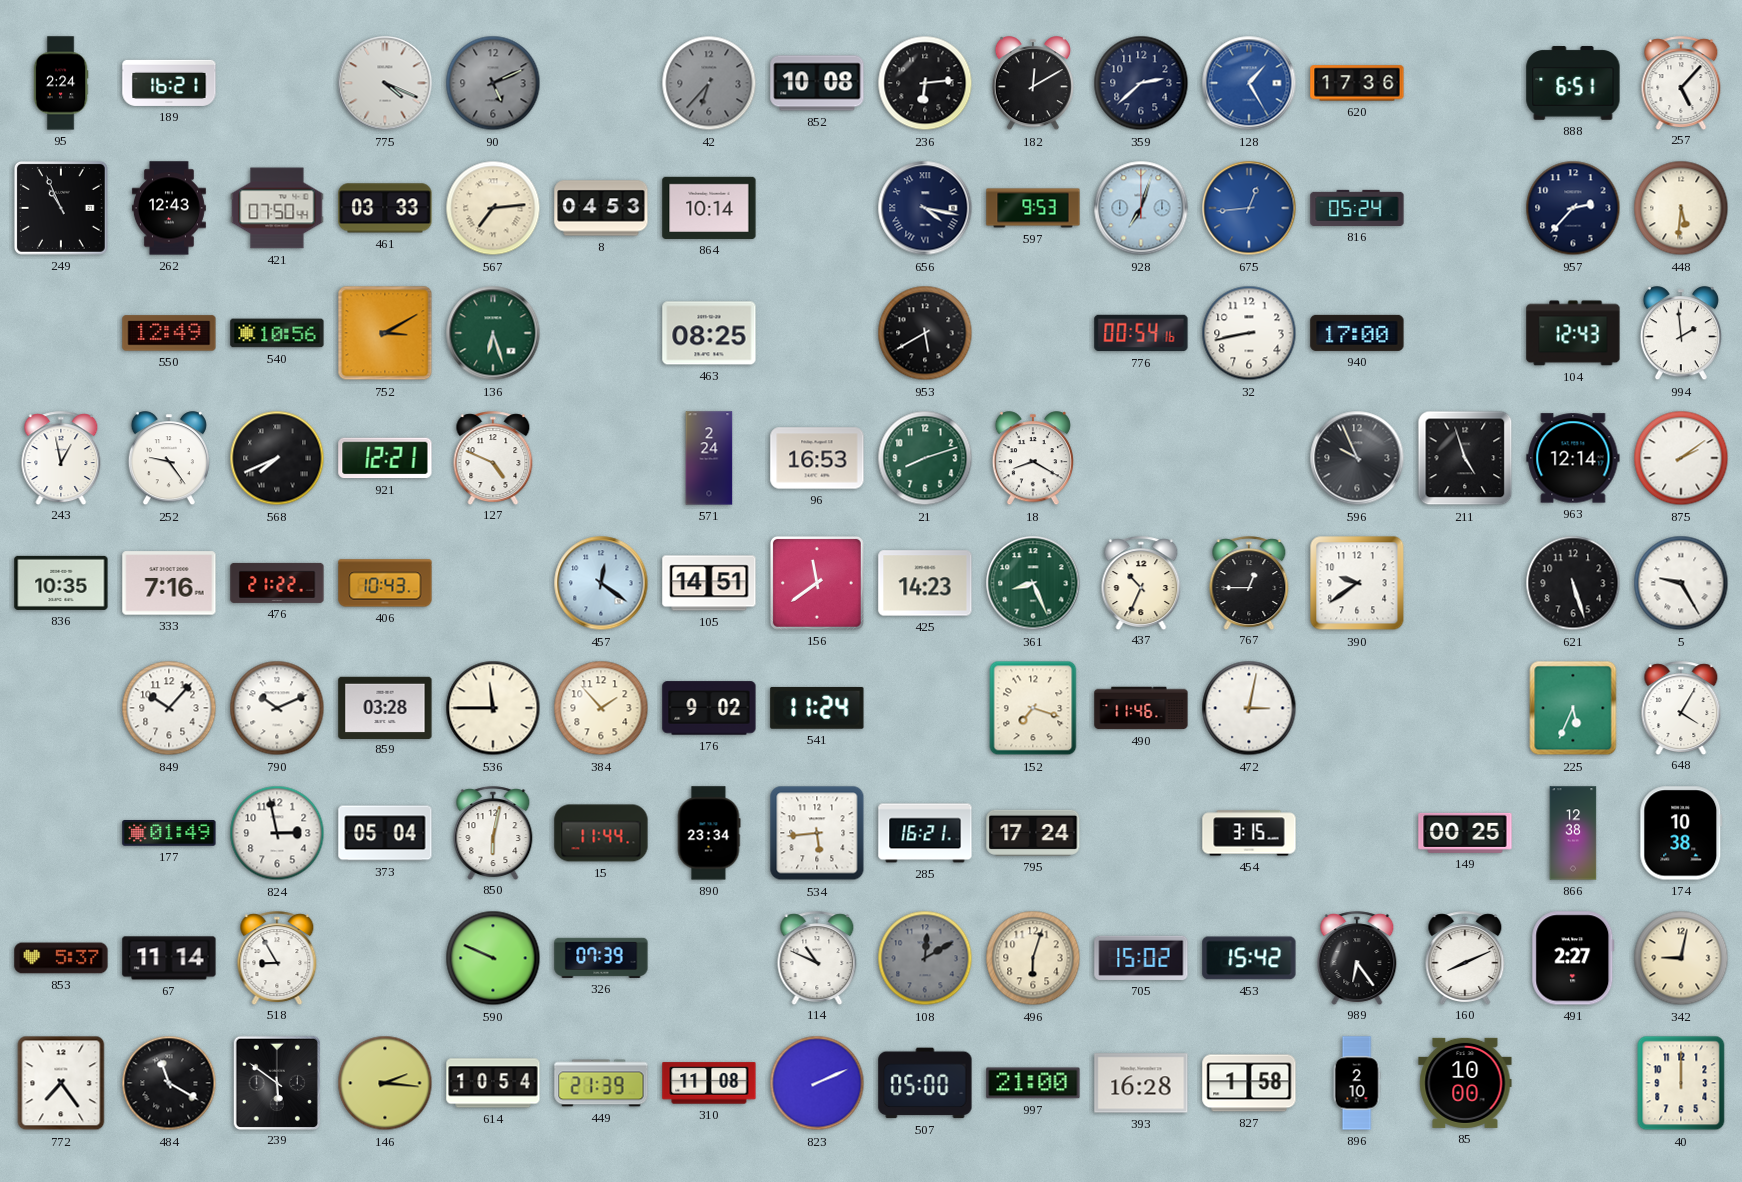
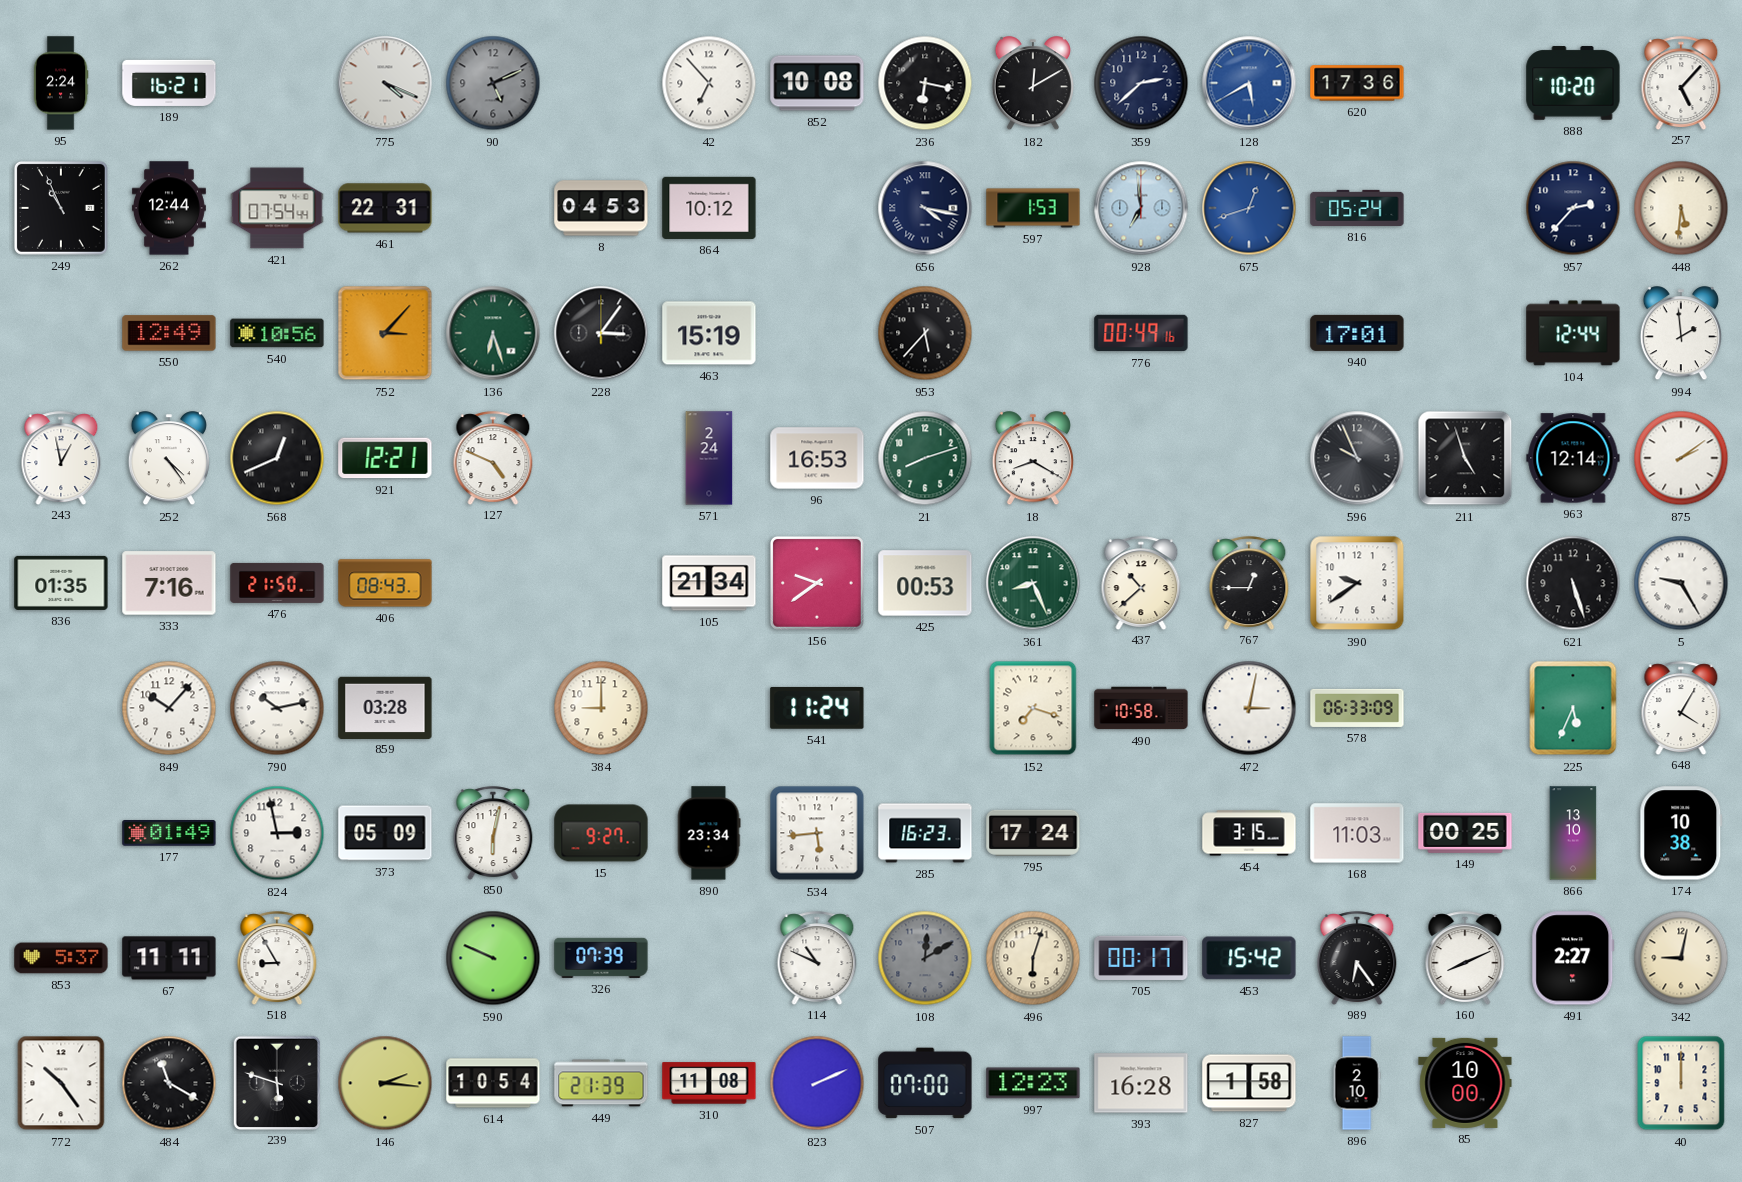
42: 6:37 -> 6:53 (709, 83)
42 dial: grey -> white (709, 83)
236: 6:14 -> 6:17 (925, 83)
128: 1:25 -> 5:40 (1249, 83)
888: 6:51 -> 10:20 (1573, 83)
262: 12:43 -> 12:44 (169, 208)
421: 07:50 -> 07:54 (277, 208)
461: 03:33 -> 22:31 (385, 208)
567: 7:14 -> none (493, 208)
864: 10:14 -> 10:12 (709, 208)
597: 9:53 -> 1:53 (1033, 208)
928: 7:03 -> 6:59 (1141, 208)
675: 12:44 -> 12:42 (1249, 208)
752: 3:10 -> 3:07 (385, 333)
228: none -> 3:06 (601, 333)
463: 08:25 -> 15:19 (709, 333)
953: 5:40 -> 5:37 (925, 333)
776: 00:54 -> 00:49 (1141, 333)
32: 8:43 -> none (1249, 333)
940: 17:00 -> 17:01 (1357, 333)
104: 12:43 -> 12:44 (1573, 333)
252: 9:24 -> 4:24 (169, 459)
568: 7:41 -> 12:41 (277, 458)
836: 10:35 -> 01:35 (61, 583)
476: 21:22 -> 21:50 (277, 583)
406: 10:43 -> 08:43 (385, 583)
457: 12:21 -> none (601, 583)
105: 14:51 -> 21:34 (709, 583)
156: 11:39 -> 9:39 (817, 583)
425: 14:23 -> 00:53 (925, 583)
437: 10:34 -> 10:38 (1141, 583)
790: 10:11 -> 10:13 (277, 708)
536: 11:45 -> none (493, 708)
384: 1:53 -> 9:00 (601, 708)
176: 9:02 -> none (709, 708)
490: 11:46 -> 10:58 (1141, 708)
578: none -> 06:33 (1357, 708)
373: 05:04 -> 05:09 (385, 833)
15: 11:44 -> 9:27 (601, 833)
285: 16:21 -> 16:23 (925, 833)
168: none -> 11:03 (1357, 833)
866: 12:38 -> 13:10 (1573, 833)
67: 11:14 -> 11:11 (169, 958)
705: 15:02 -> 00:17 (1141, 958)
772: 7:24 -> 10:24 (61, 1083)
239: 5:51 -> 5:48 (276, 1082)
507: 05:00 -> 07:00 (925, 1083)
997: 21:00 -> 12:23 (1033, 1083)
